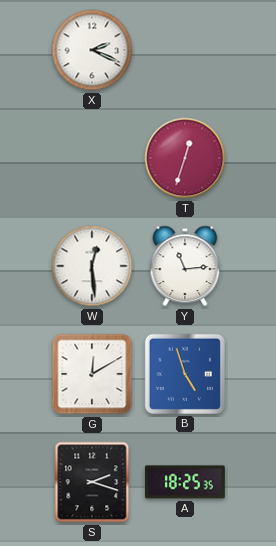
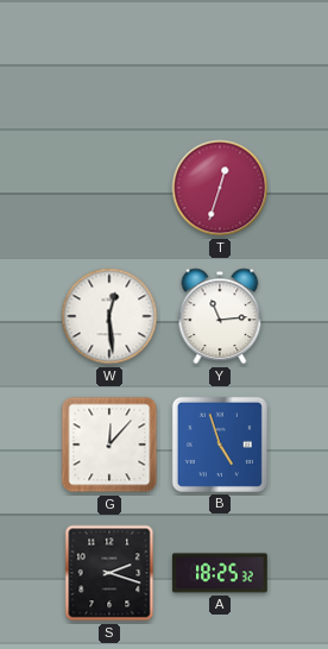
X: 2:19 -> none (92, 50)
G: 12:10 -> 12:07 (109, 445)
A: 18:25:35 -> 18:25:32 (220, 573)
